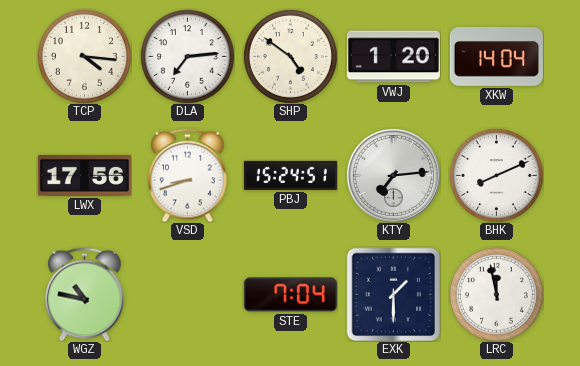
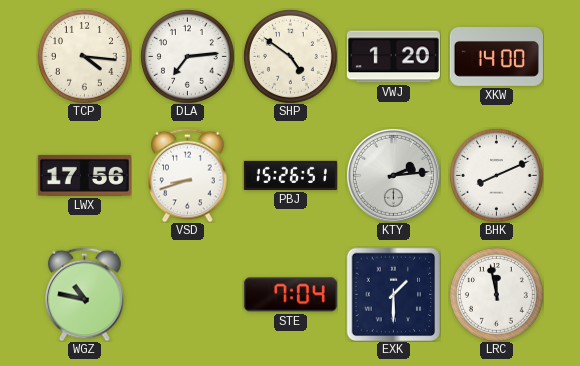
XKW: 14:04 -> 14:00 (496, 57)
PBJ: 15:24 -> 15:26 (290, 175)
KTY: 7:14 -> 2:14 (393, 175)
